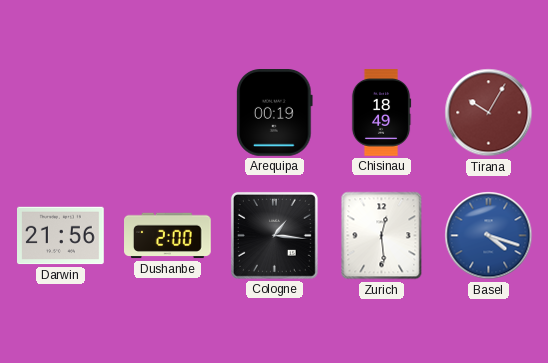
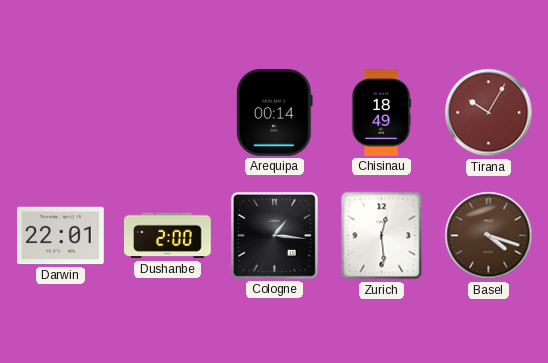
Arequipa: 00:19 -> 00:14 (275, 113)
Darwin: 21:56 -> 22:01 (61, 236)
Basel dial: blue -> brown (489, 236)
